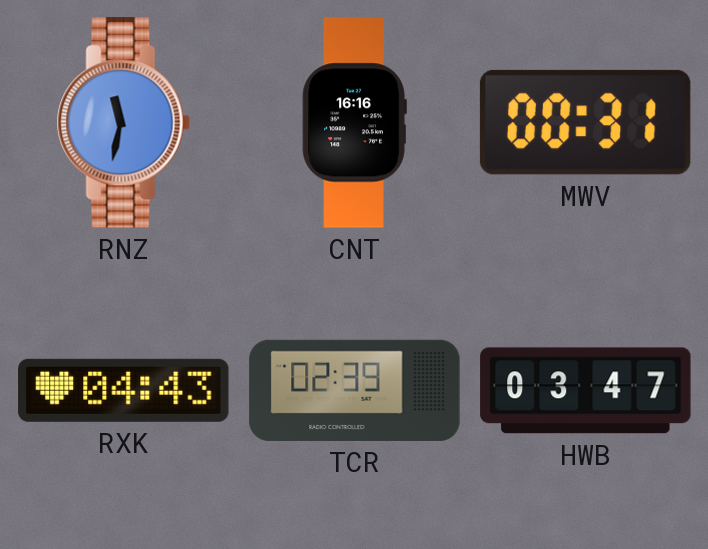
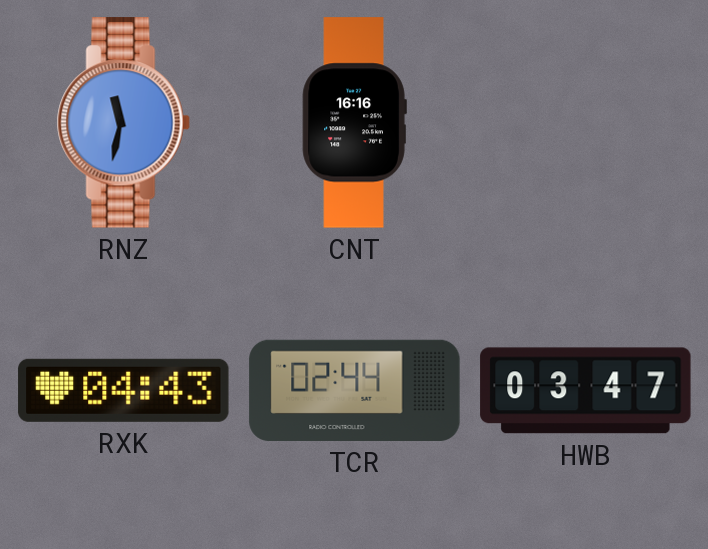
MWV: 00:31 -> none (585, 122)
TCR: 02:39 -> 02:44 (355, 390)
